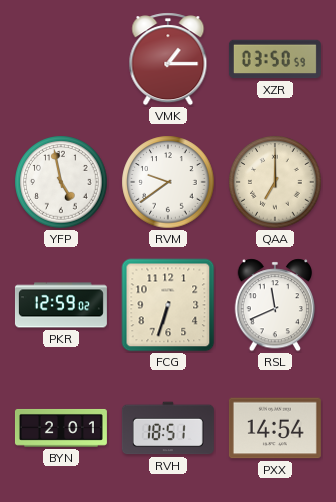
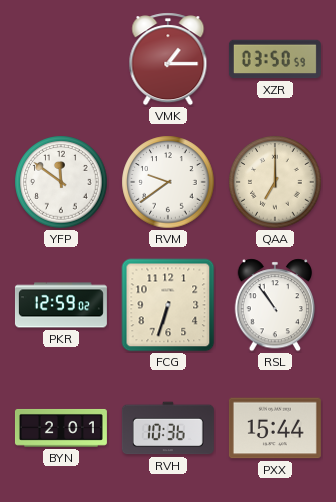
YFP: 4:58 -> 11:51 (61, 182)
RSL: 11:41 -> 10:54 (274, 305)
RVH: 18:51 -> 10:36 (168, 428)
PXX: 14:54 -> 15:44 (275, 428)
